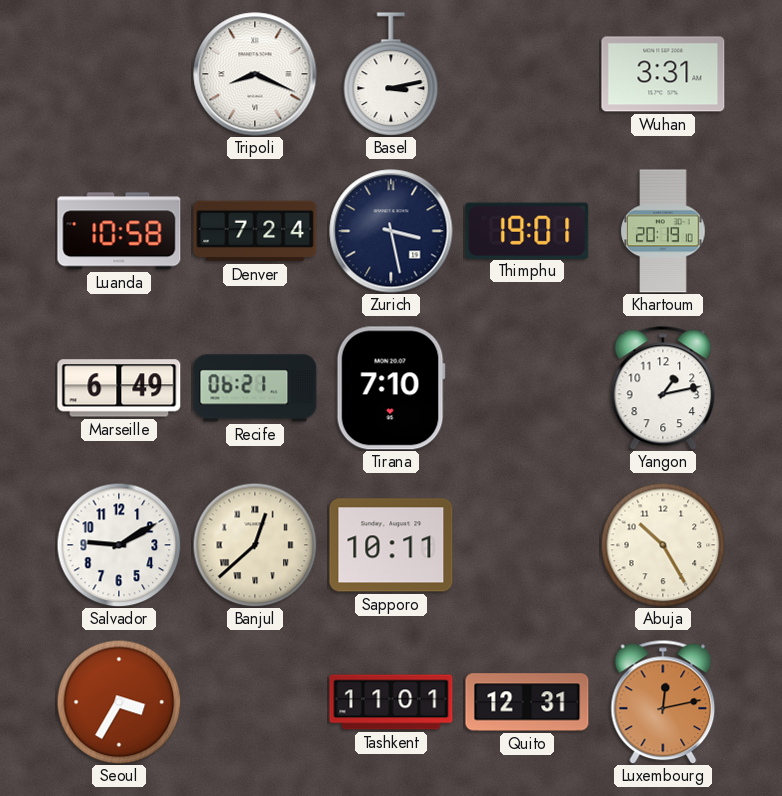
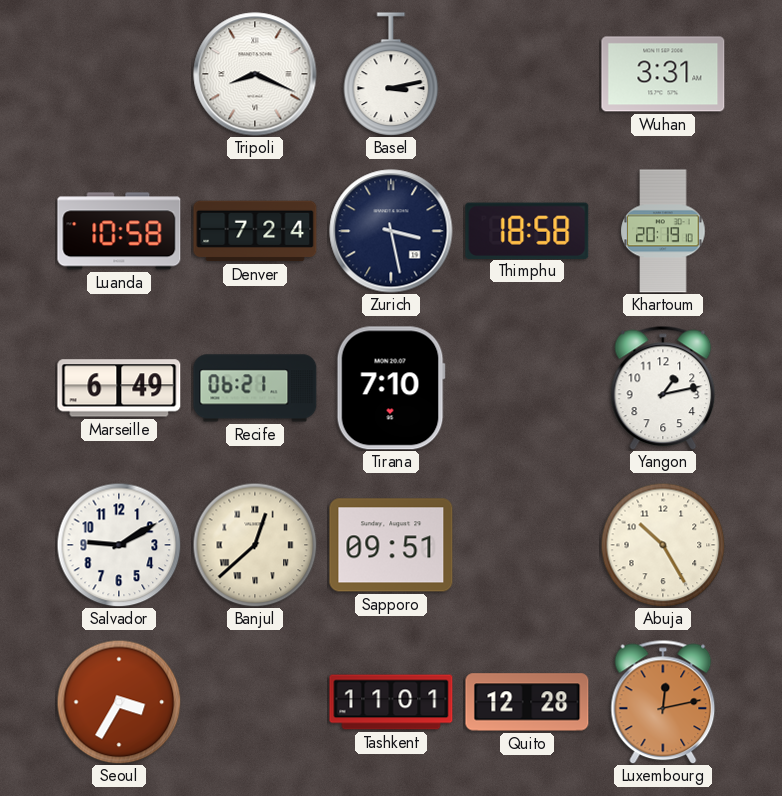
Thimphu: 19:01 -> 18:58 (527, 230)
Sapporo: 10:11 -> 09:51 (391, 545)
Quito: 12:31 -> 12:28 (527, 702)
